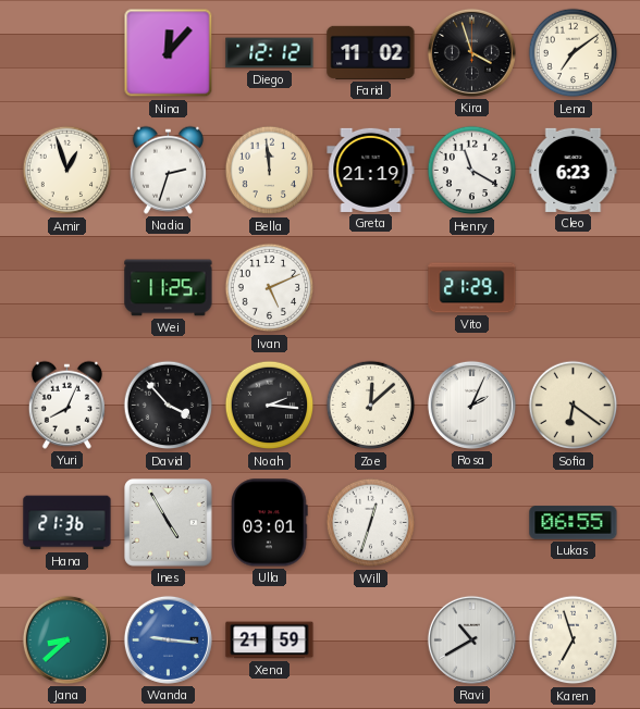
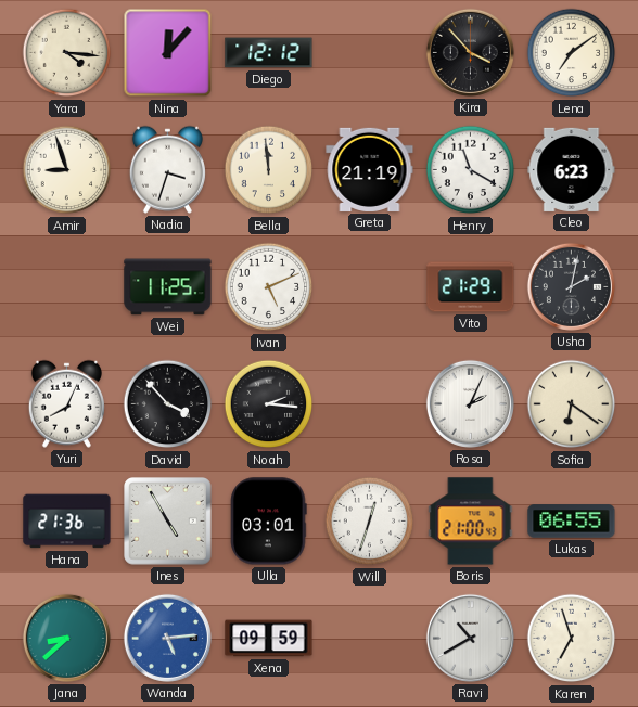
Yara: none -> 4:16 (67, 53)
Farid: 11:02 -> none (371, 52)
Kira: 3:57 -> 3:53 (470, 52)
Amir: 12:57 -> 8:57 (67, 170)
Nadia: 2:33 -> 3:33 (167, 169)
Usha: none -> 2:02 (571, 286)
Zoe: 12:08 -> none (371, 406)
Boris: none -> 21:00 (471, 522)
Wanda: 9:16 -> 5:14 (167, 638)
Xena: 21:59 -> 09:59 (269, 639)
